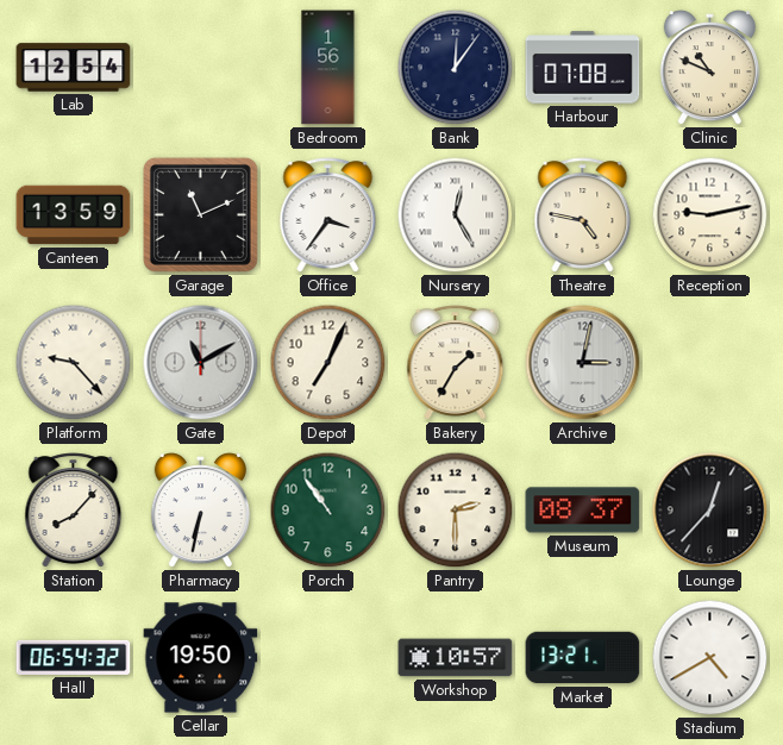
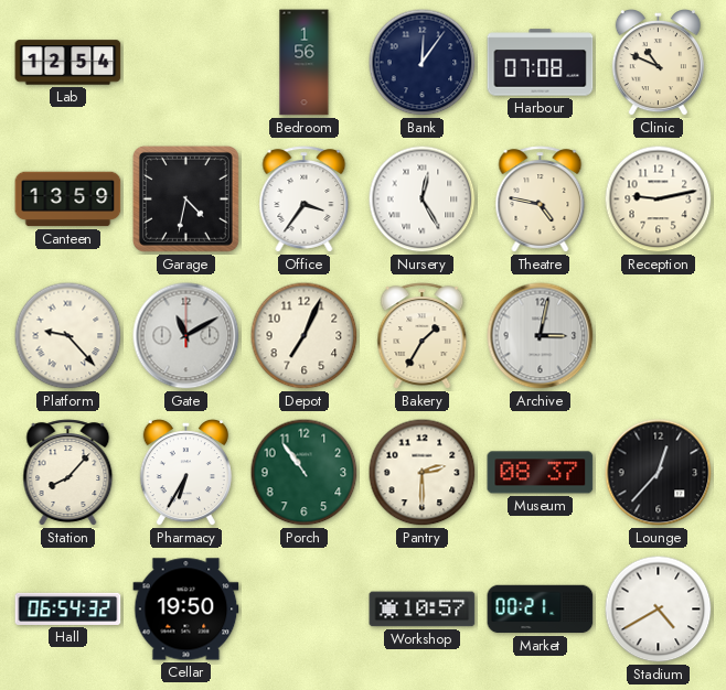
Garage: 11:11 -> 4:32 (185, 198)
Pharmacy: 6:32 -> 6:35 (185, 473)
Market: 13:21 -> 00:21 (541, 610)
